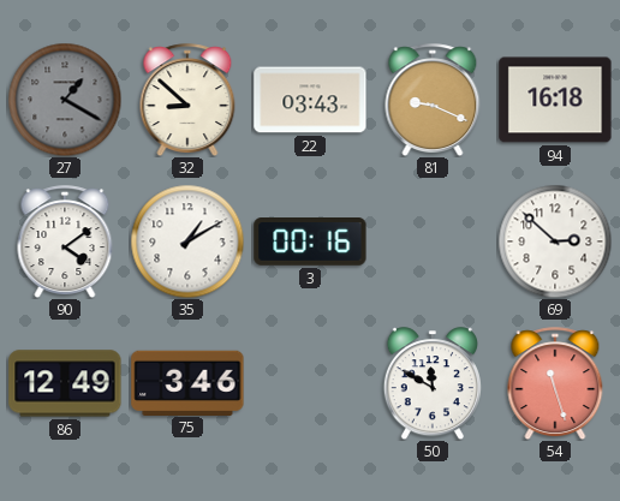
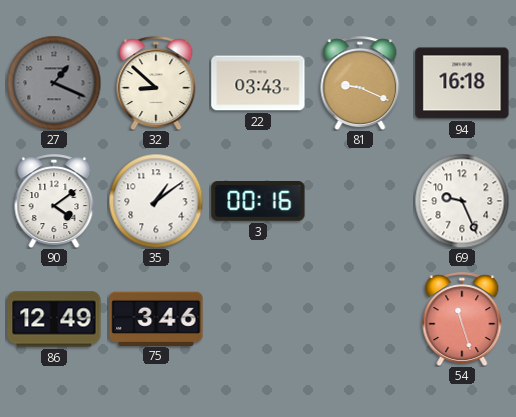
27: 1:20 -> 1:19 (54, 83)
35: 1:10 -> 1:09 (156, 201)
69: 2:52 -> 9:26 (462, 201)
50: 11:50 -> none (433, 383)
